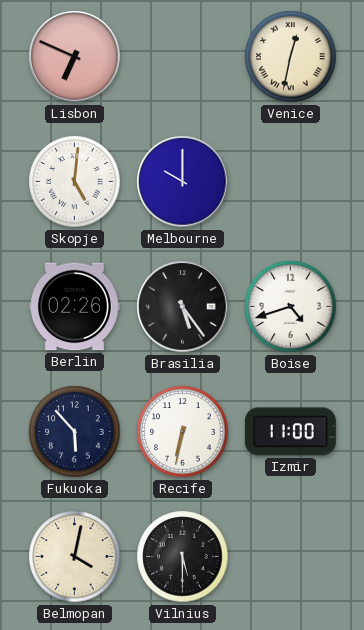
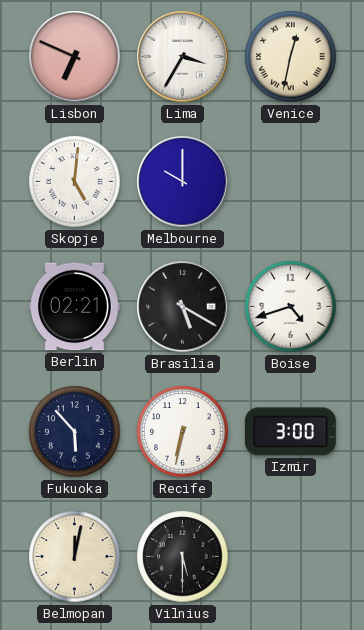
Lima: none -> 3:35 (183, 57)
Berlin: 02:26 -> 02:21 (74, 307)
Brasilia: 5:24 -> 5:20 (183, 307)
Izmir: 11:00 -> 3:00 (290, 432)
Belmopan: 4:02 -> 12:02 (75, 557)
